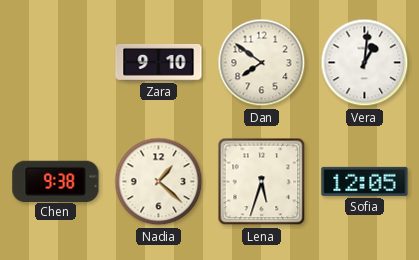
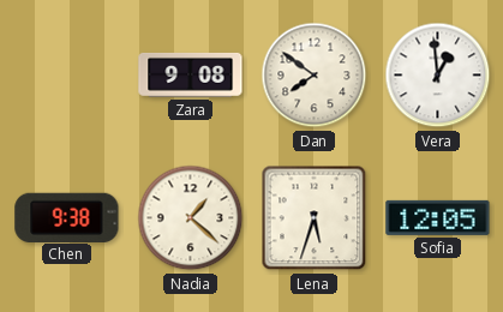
Zara: 9:10 -> 9:08 (191, 74)
Vera: 1:01 -> 12:59 (438, 76)
